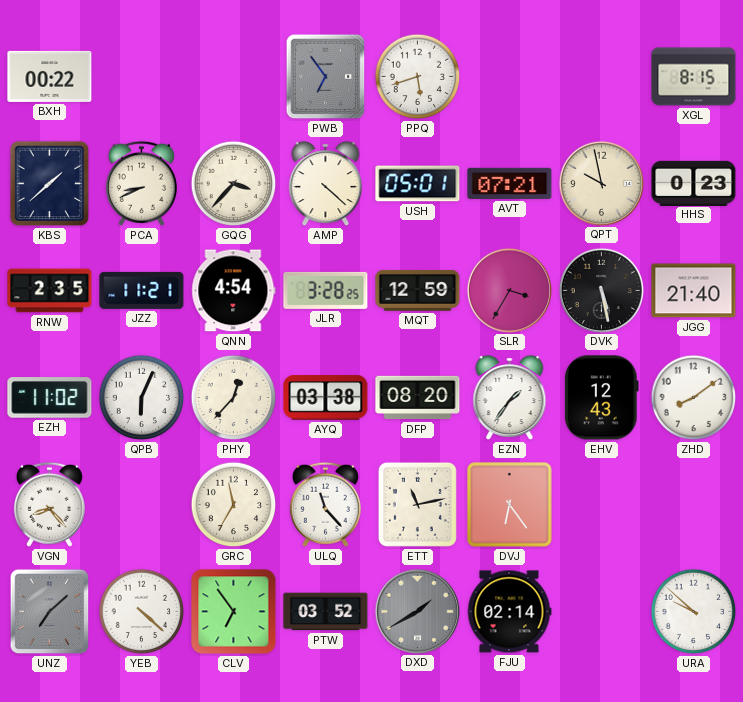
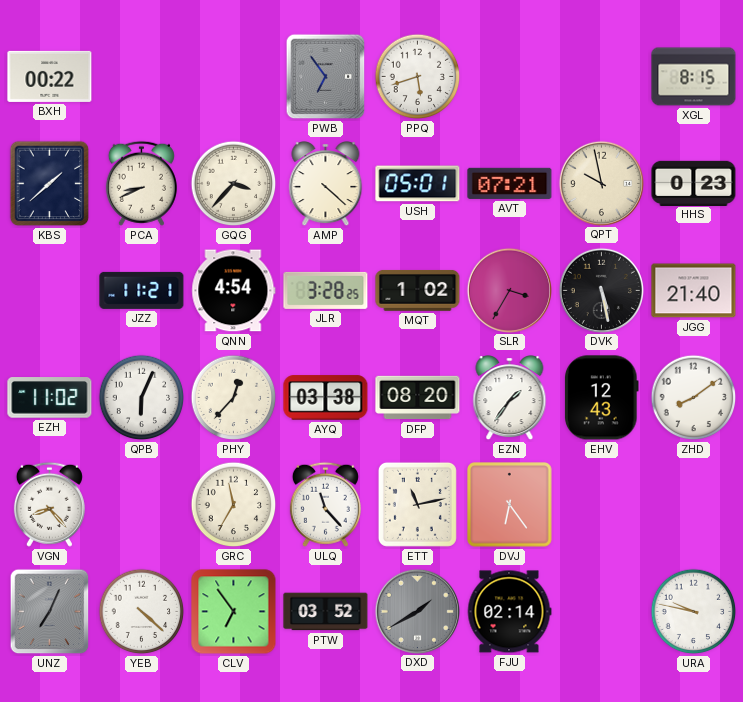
RNW: 2:35 -> none (50, 291)
MQT: 12:59 -> 1:02 (418, 290)
UNZ: 7:08 -> 7:04 (50, 612)
URA: 9:52 -> 9:47 (694, 612)
